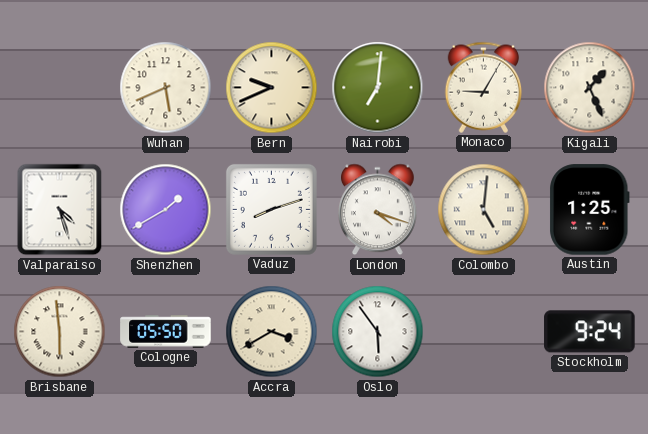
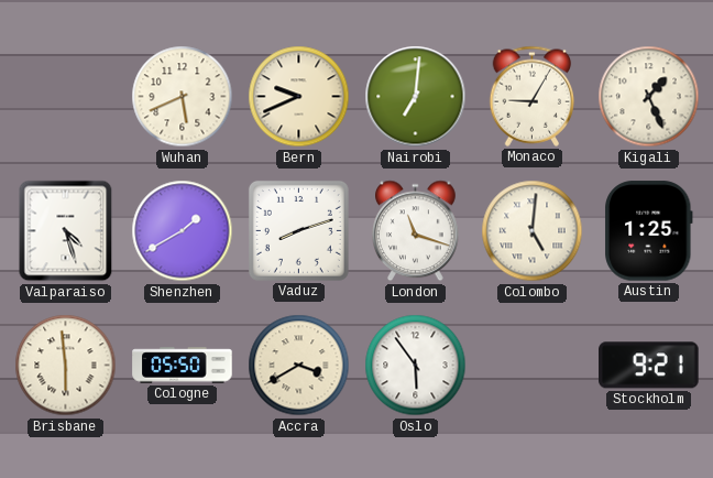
London: 4:18 -> 11:18 (416, 231)
Stockholm: 9:24 -> 9:21 (649, 366)
